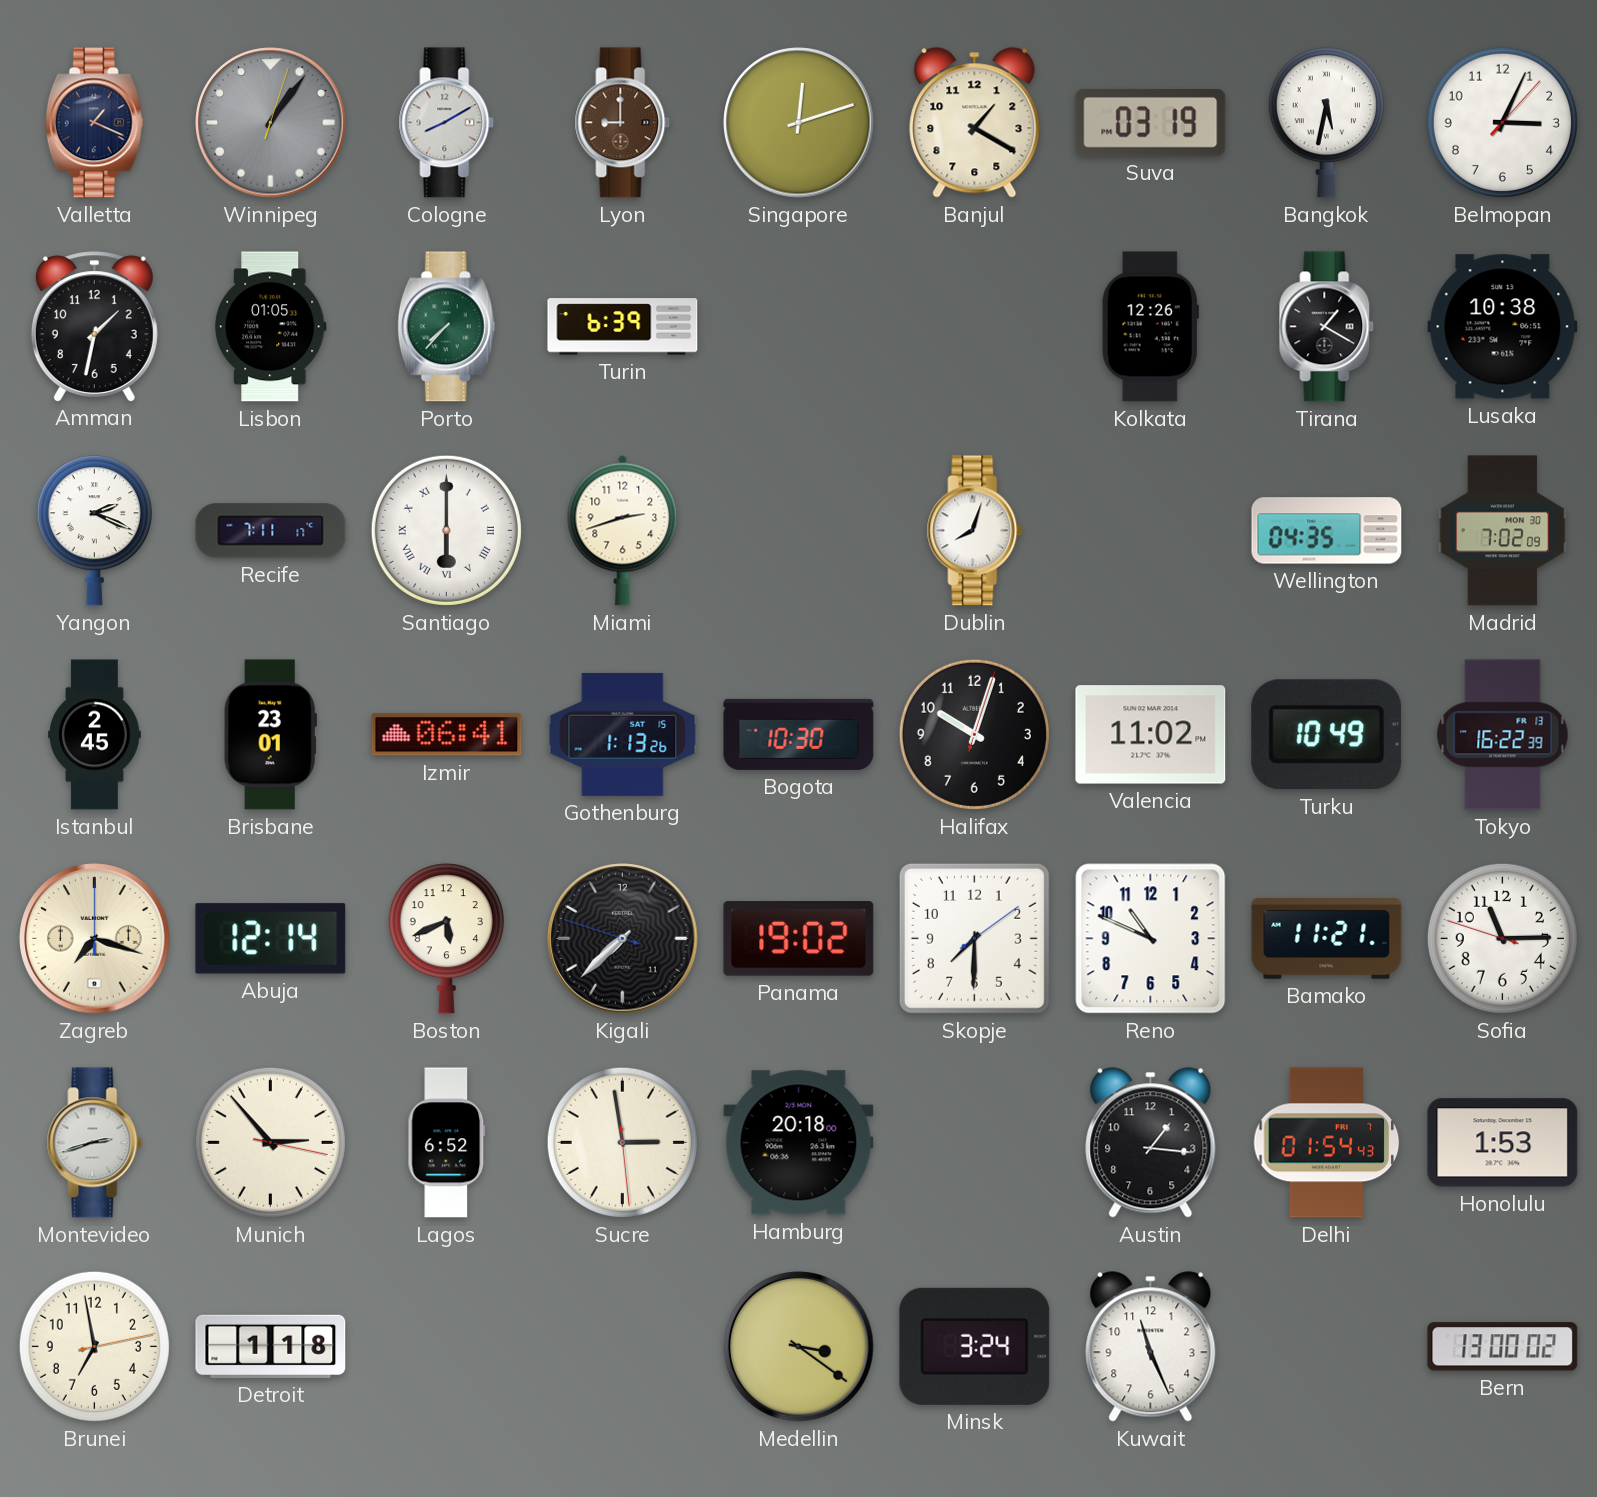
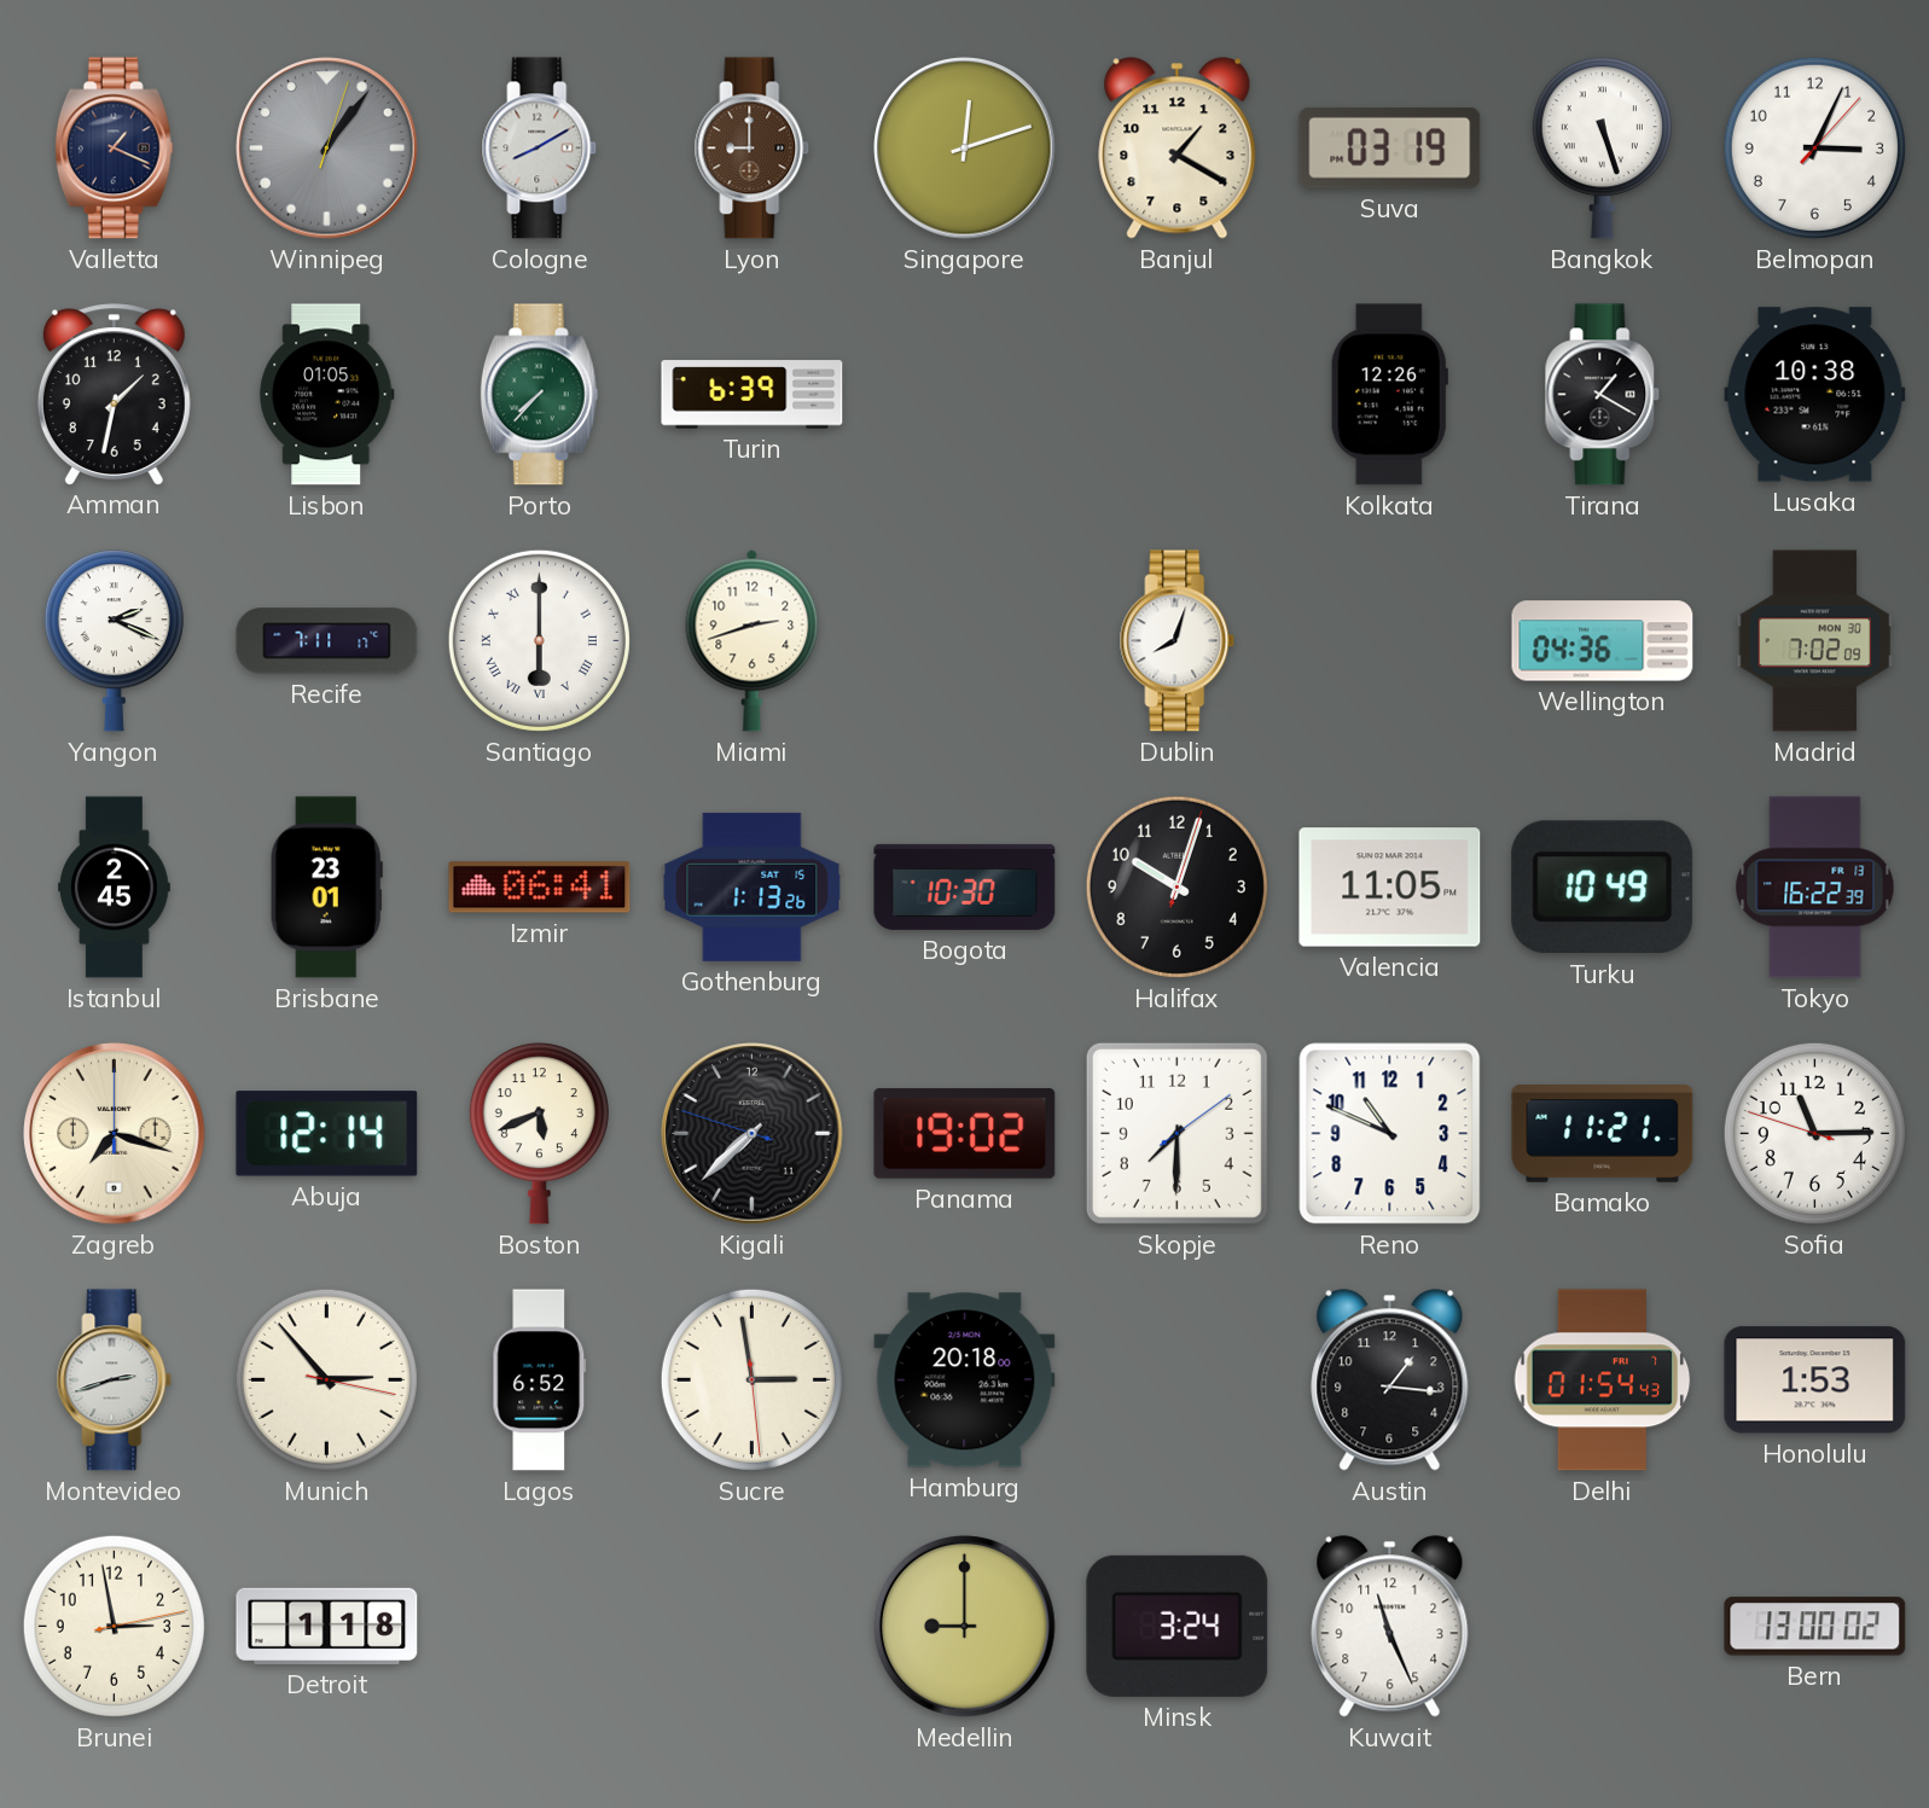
Bangkok: 5:32 -> 5:27 (1602, 149)
Wellington: 04:35 -> 04:36 (1603, 641)
Valencia: 11:02 -> 11:05 (1390, 888)
Brunei: 6:58 -> 2:58 (114, 1626)
Medellin: 3:21 -> 9:00 (965, 1627)
